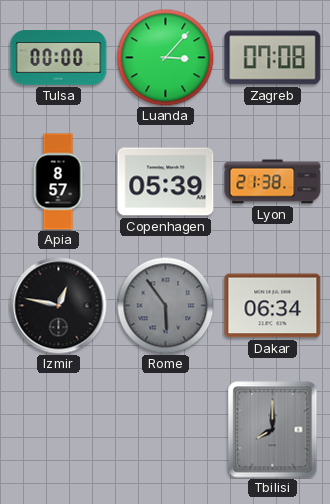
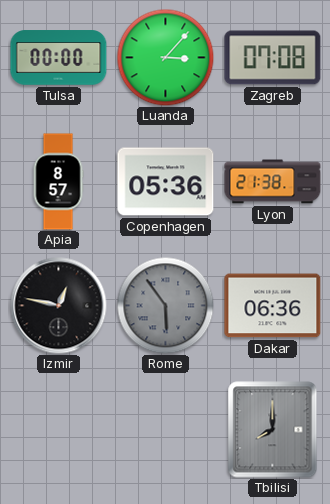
Copenhagen: 05:39 -> 05:36 (166, 182)
Dakar: 06:34 -> 06:36 (273, 306)
